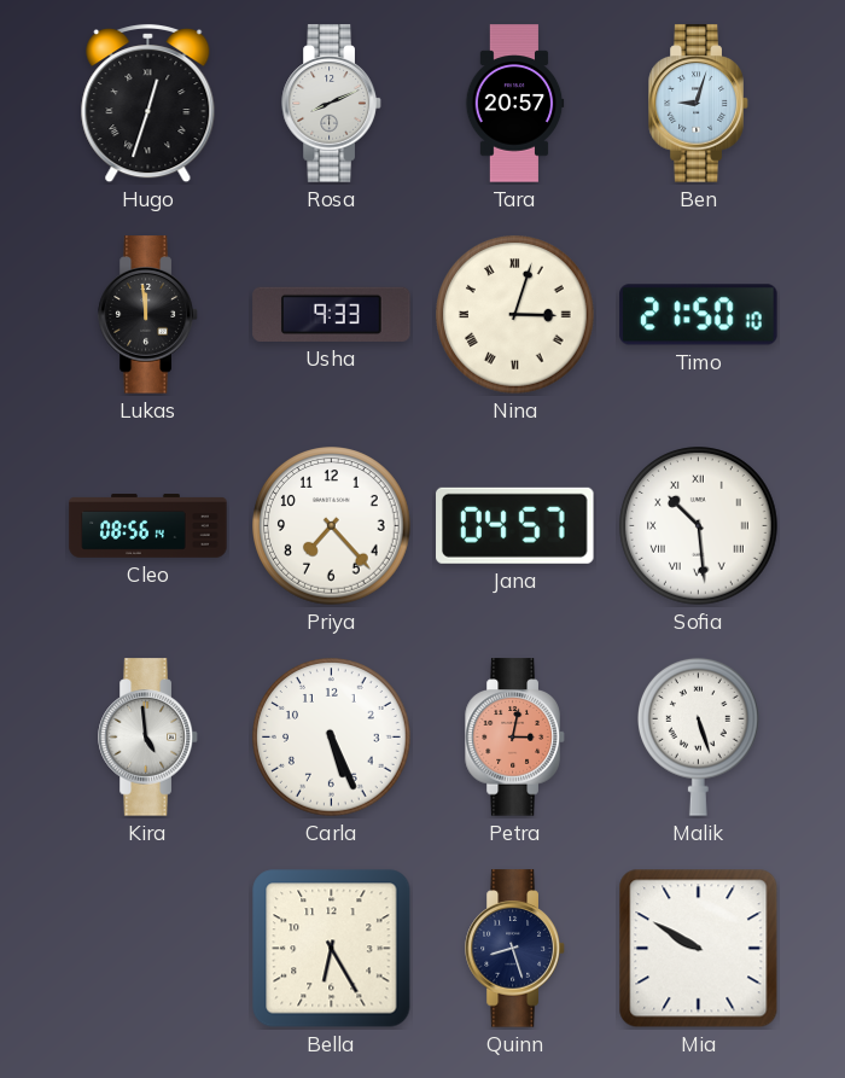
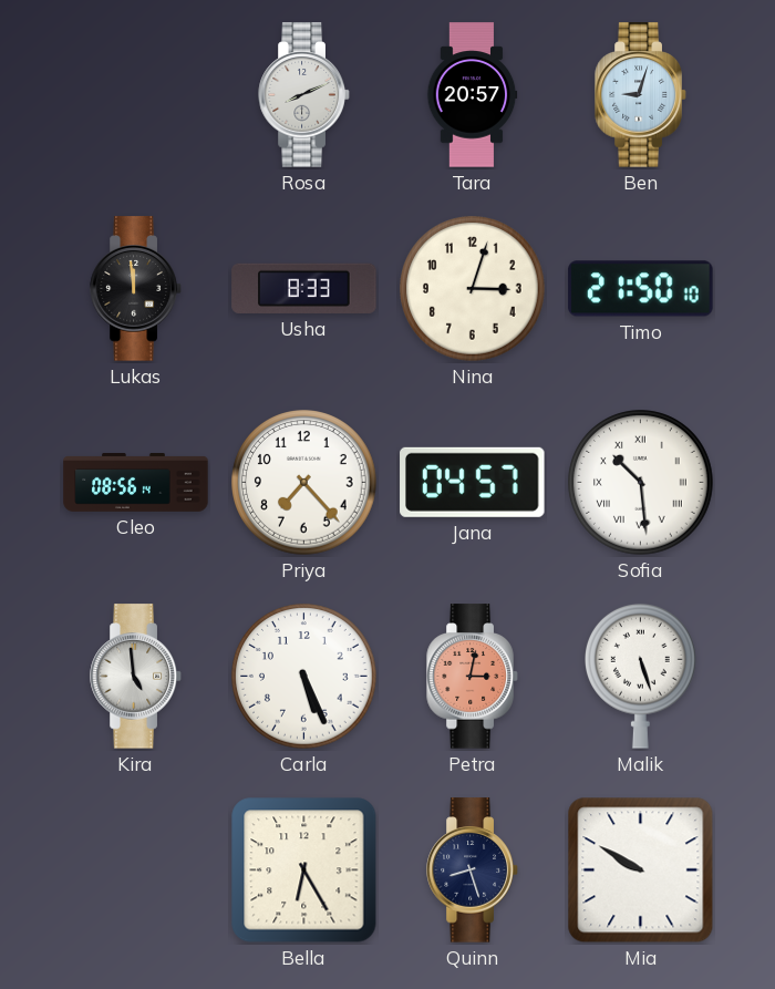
Hugo: 12:33 -> none (148, 105)
Usha: 9:33 -> 8:33 (304, 288)
Nina numerals: Roman -> Arabic (473, 289)
